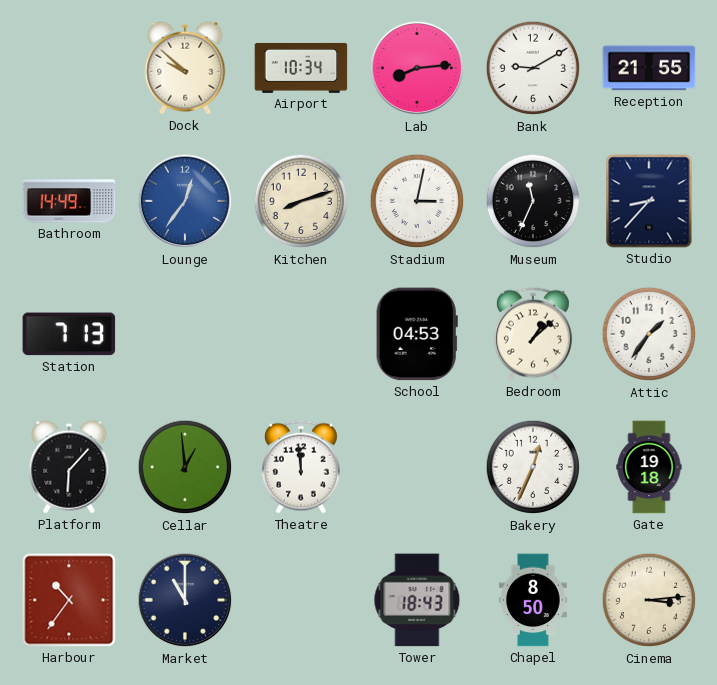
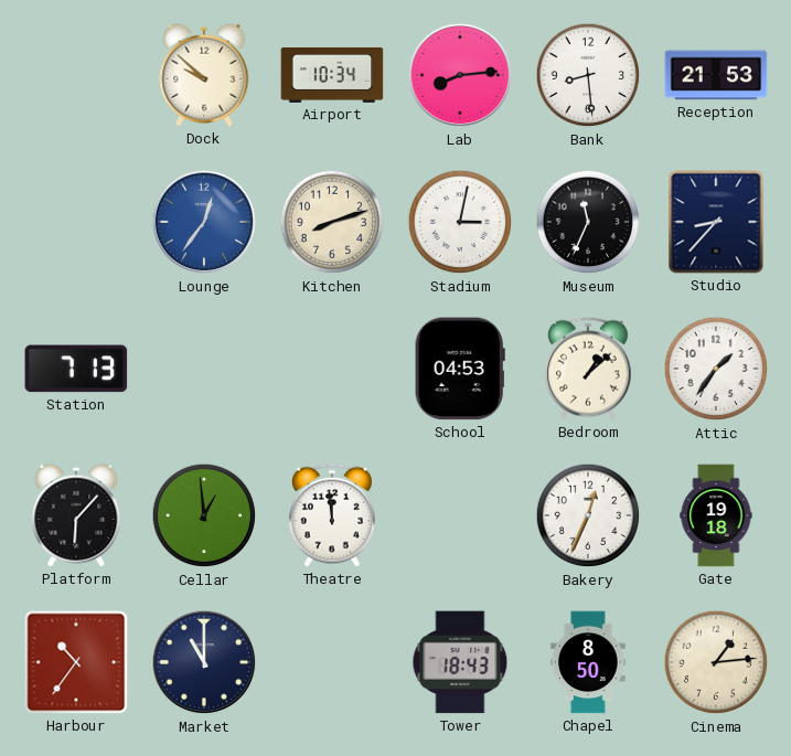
Bank: 9:10 -> 8:29 (588, 75)
Reception: 21:55 -> 21:53 (716, 75)
Bathroom: 14:49 -> none (69, 201)
Cinema: 3:14 -> 1:14 (716, 662)
